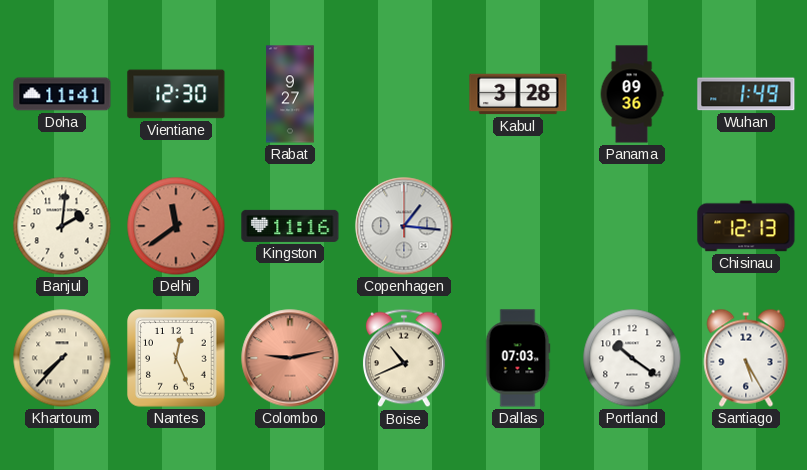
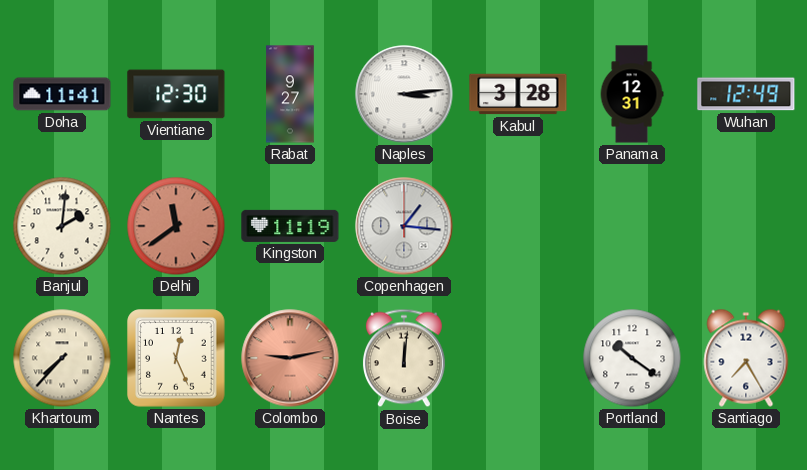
Naples: none -> 3:14 (404, 94)
Panama: 09:36 -> 12:31 (632, 94)
Wuhan: 1:49 -> 12:49 (746, 94)
Kingston: 11:16 -> 11:19 (290, 226)
Chisinau: 12:13 -> none (746, 226)
Boise: 10:41 -> 12:01 (404, 358)
Dallas: 07:03 -> none (518, 358)
Santiago: 5:25 -> 7:25 (746, 358)
